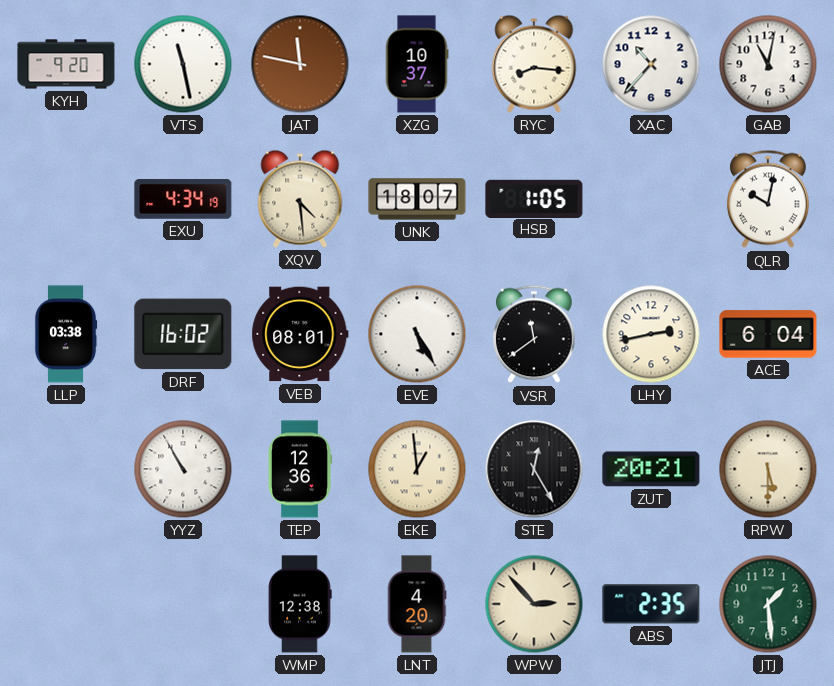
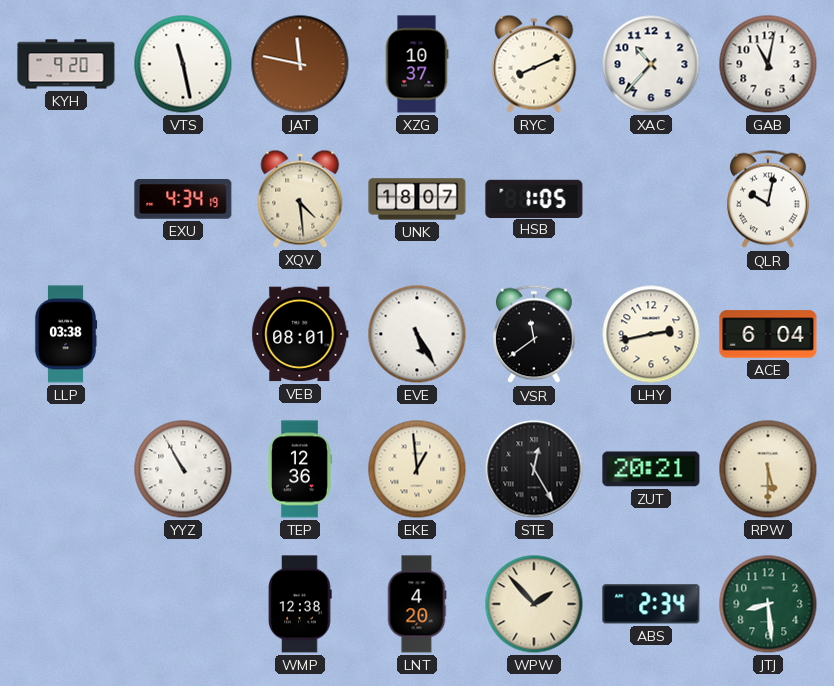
RYC: 8:16 -> 8:11 (534, 64)
DRF: 16:02 -> none (183, 334)
WPW: 2:53 -> 1:53 (534, 604)
ABS: 2:35 -> 2:34 (651, 604)
JTJ: 1:29 -> 8:29 (768, 604)
